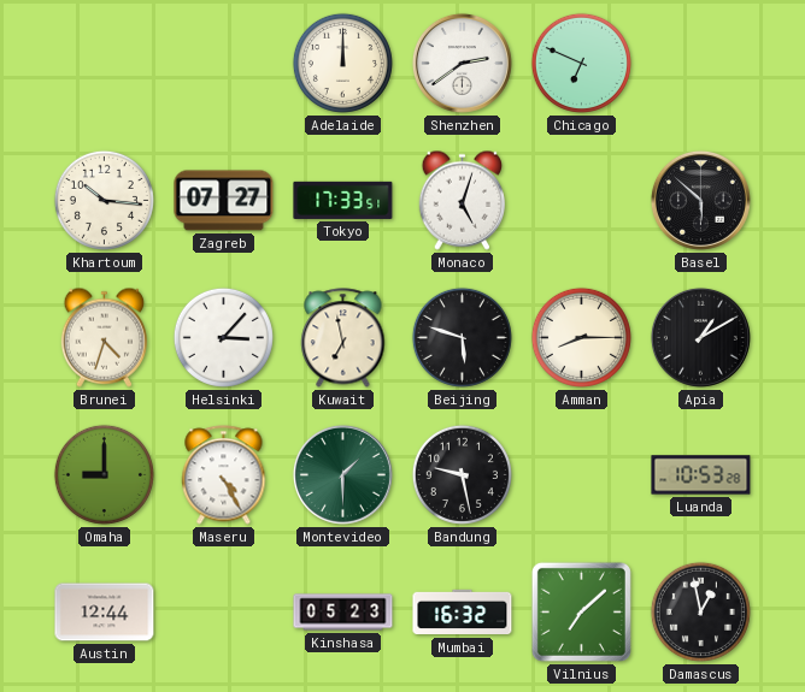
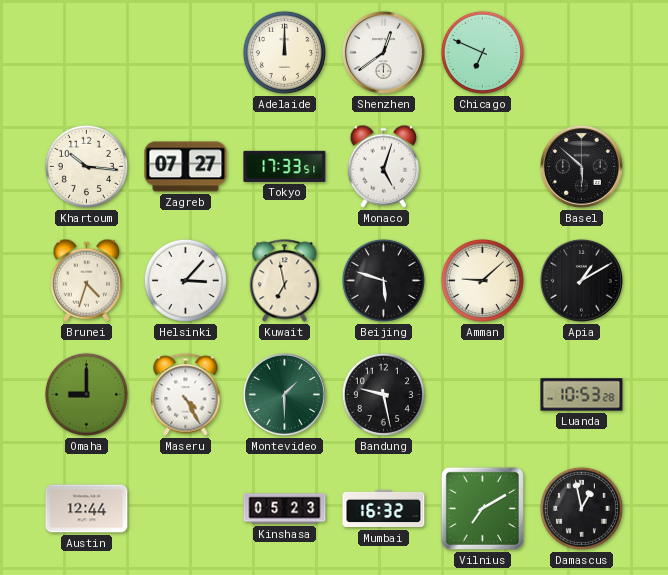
Shenzhen: 2:39 -> 12:39 (383, 52)
Amman: 8:15 -> 9:08 (482, 280)
Vilnius: 7:08 -> 7:10 (482, 508)
